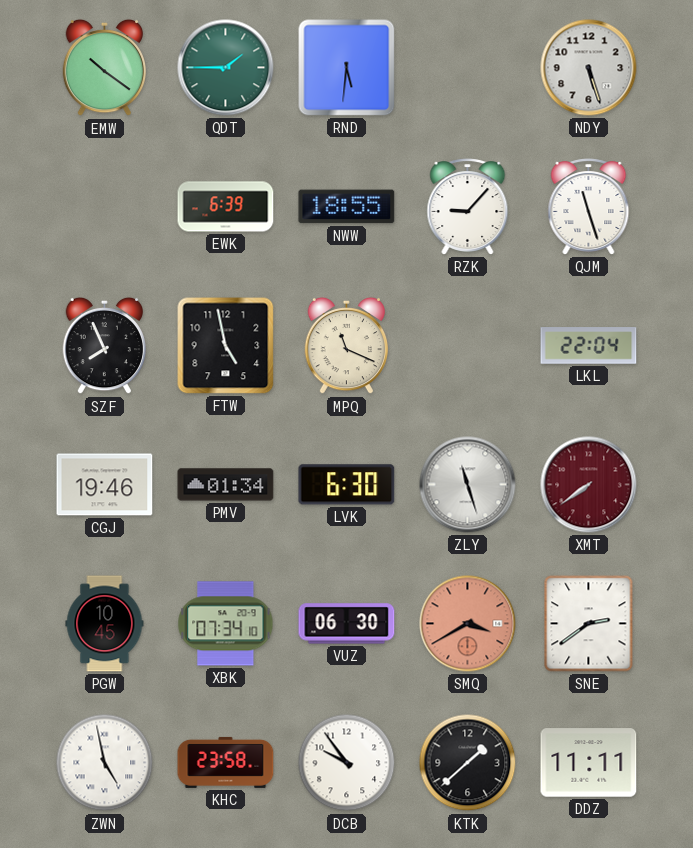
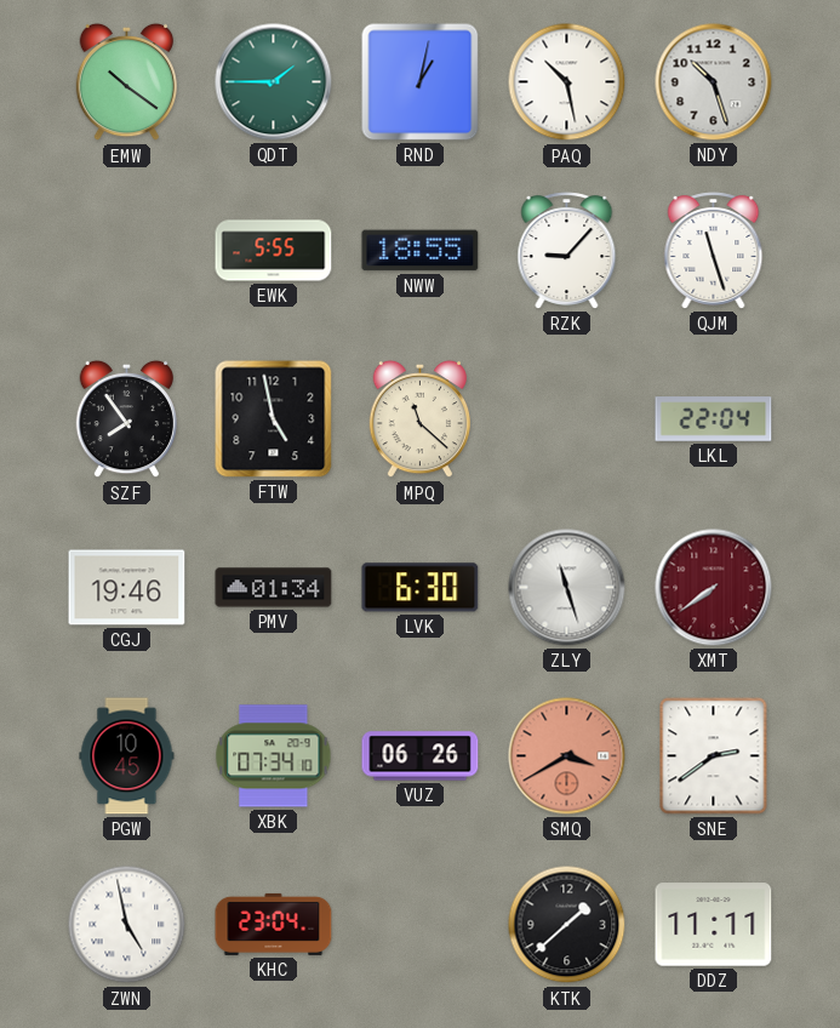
RND: 5:31 -> 1:02 (421, 82)
PAQ: none -> 10:28 (567, 82)
NDY: 5:27 -> 10:27 (714, 82)
EWK: 6:39 -> 5:55 (274, 251)
SZF: 7:56 -> 7:54 (126, 419)
MPQ: 11:19 -> 11:22 (419, 419)
VUZ: 06:30 -> 06:26 (421, 756)
KHC: 23:58 -> 23:04 (274, 924)
DCB: 9:54 -> none (347, 763)
